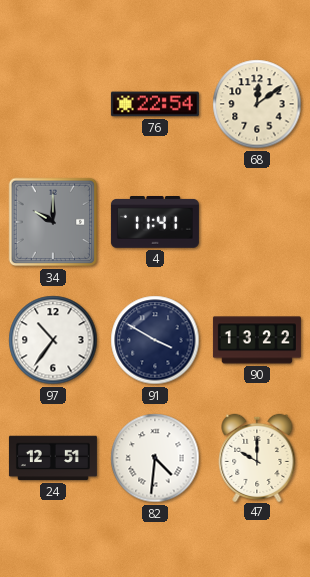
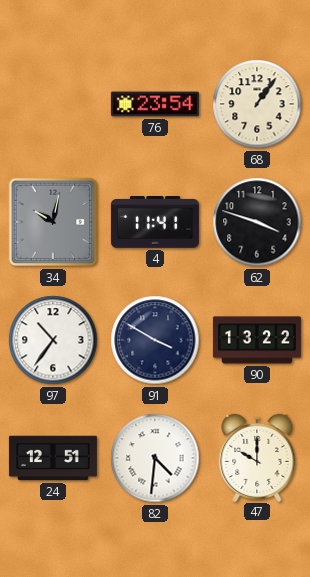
76: 22:54 -> 23:54 (155, 104)
68: 12:09 -> 1:06 (257, 104)
34: 10:00 -> 10:02 (53, 222)
62: none -> 3:48 (257, 222)
